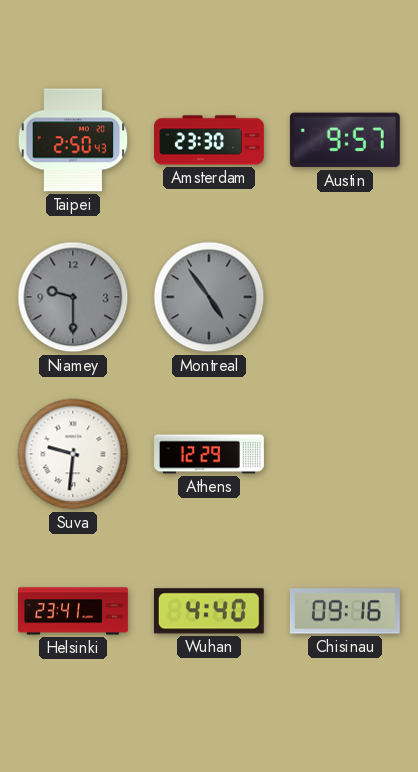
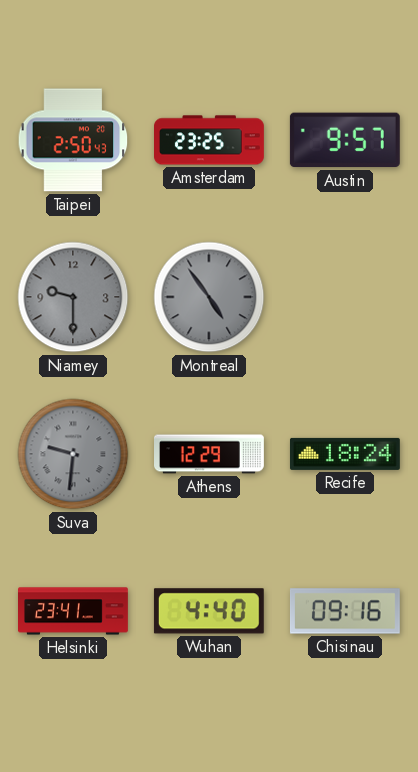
Amsterdam: 23:30 -> 23:25 (210, 140)
Suva dial: white -> grey (73, 454)
Recife: none -> 18:24 (345, 454)
